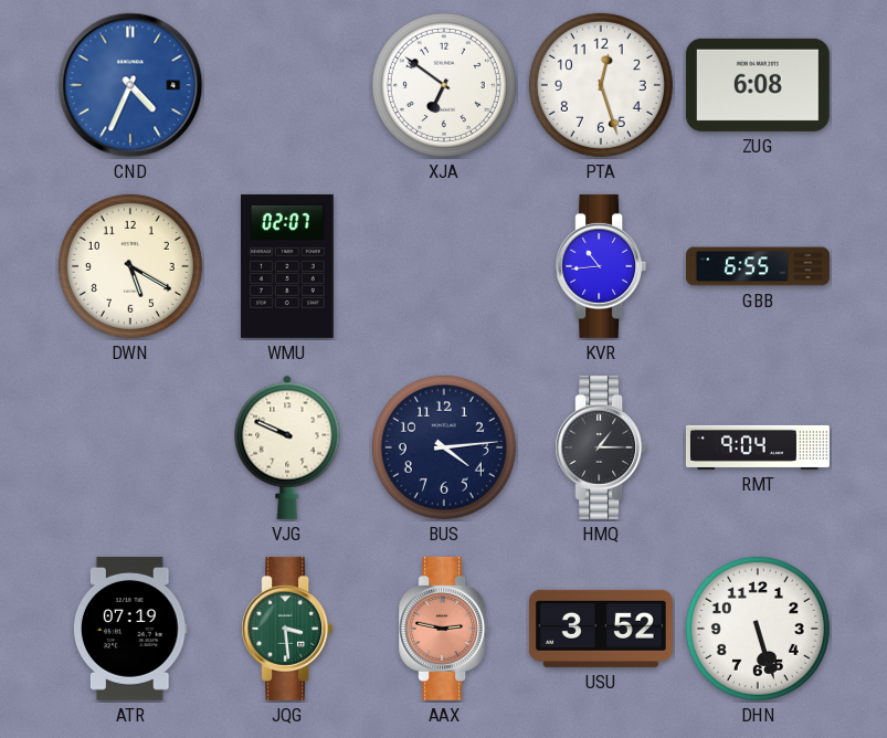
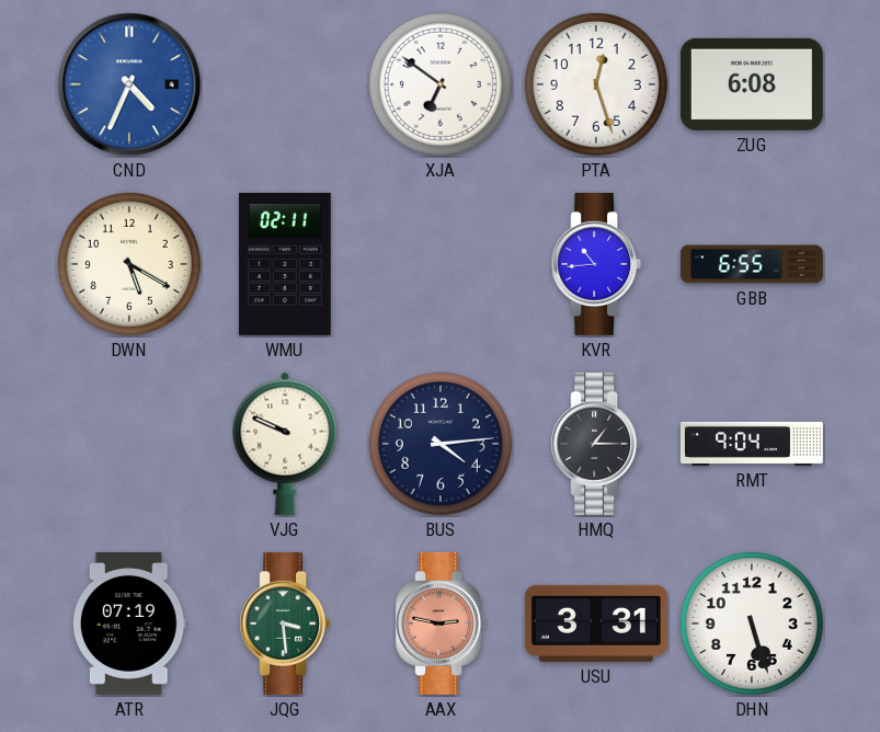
WMU: 02:07 -> 02:11 (286, 264)
USU: 3:52 -> 3:31 (596, 624)
